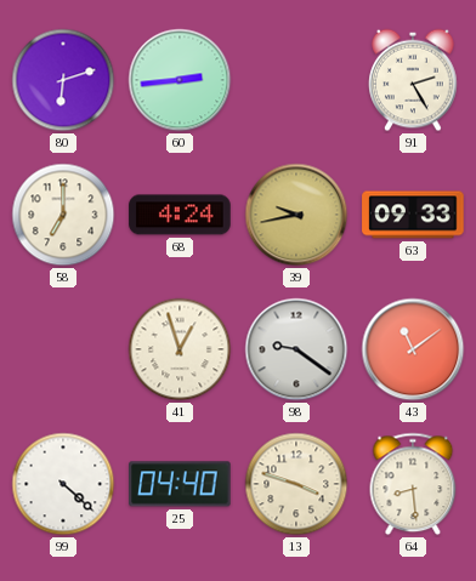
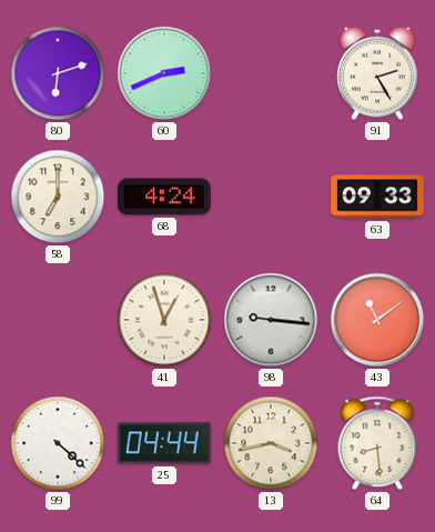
60: 2:44 -> 2:41 (164, 73)
39: 9:43 -> none (296, 215)
98: 9:21 -> 9:16 (271, 320)
25: 04:40 -> 04:44 (164, 443)
13: 3:48 -> 3:43 (271, 443)
